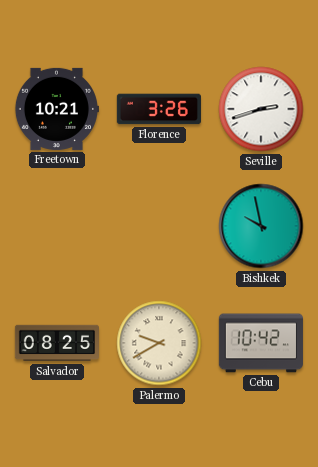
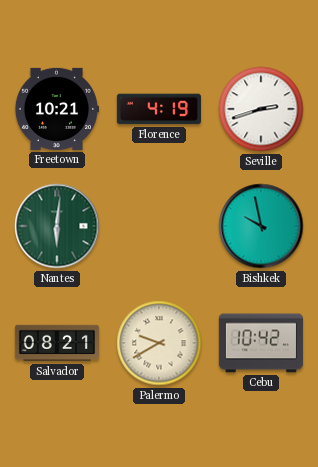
Florence: 3:26 -> 4:19 (159, 109)
Nantes: none -> 6:01 (57, 226)
Salvador: 08:25 -> 08:21 (56, 343)
